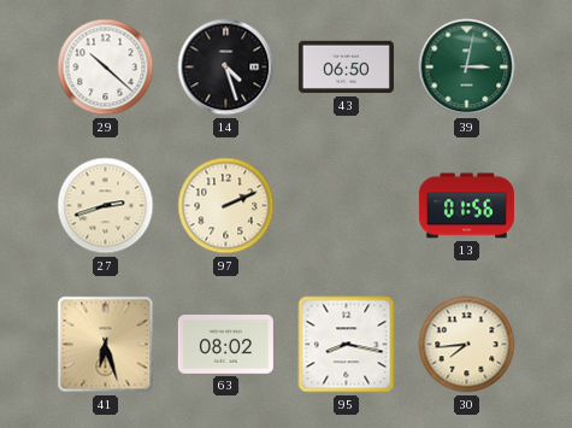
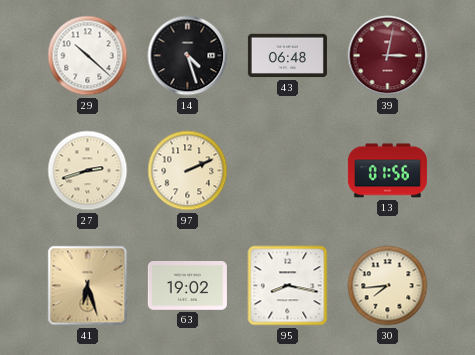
43: 06:50 -> 06:48 (287, 56)
39 dial: green -> burgundy (388, 56)
63: 08:02 -> 19:02 (187, 286)
